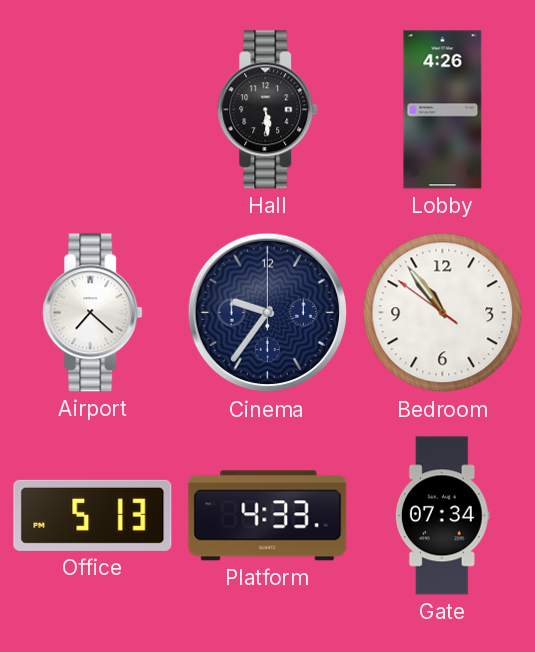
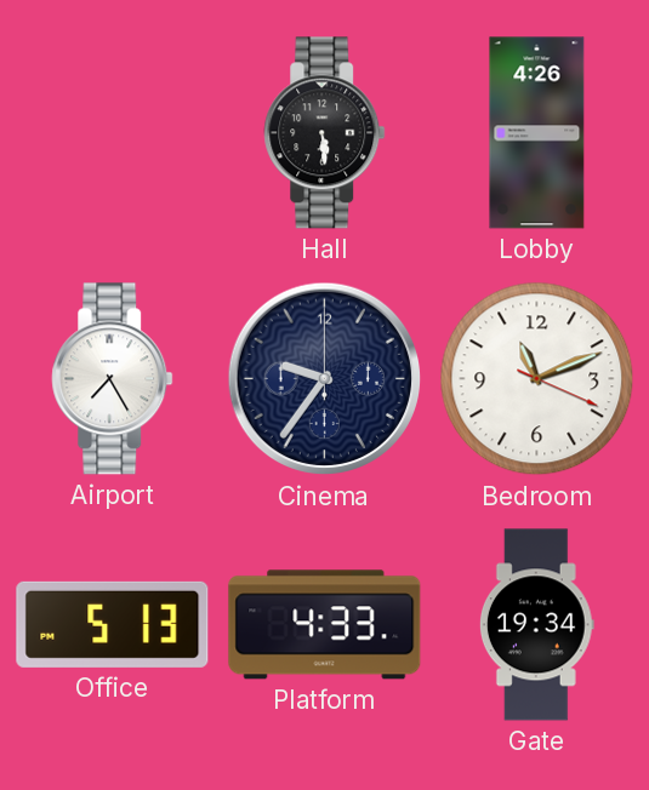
Airport: 7:22 -> 7:25 (113, 379)
Bedroom: 10:53 -> 11:11 (537, 379)
Gate: 07:34 -> 19:34 (536, 625)
